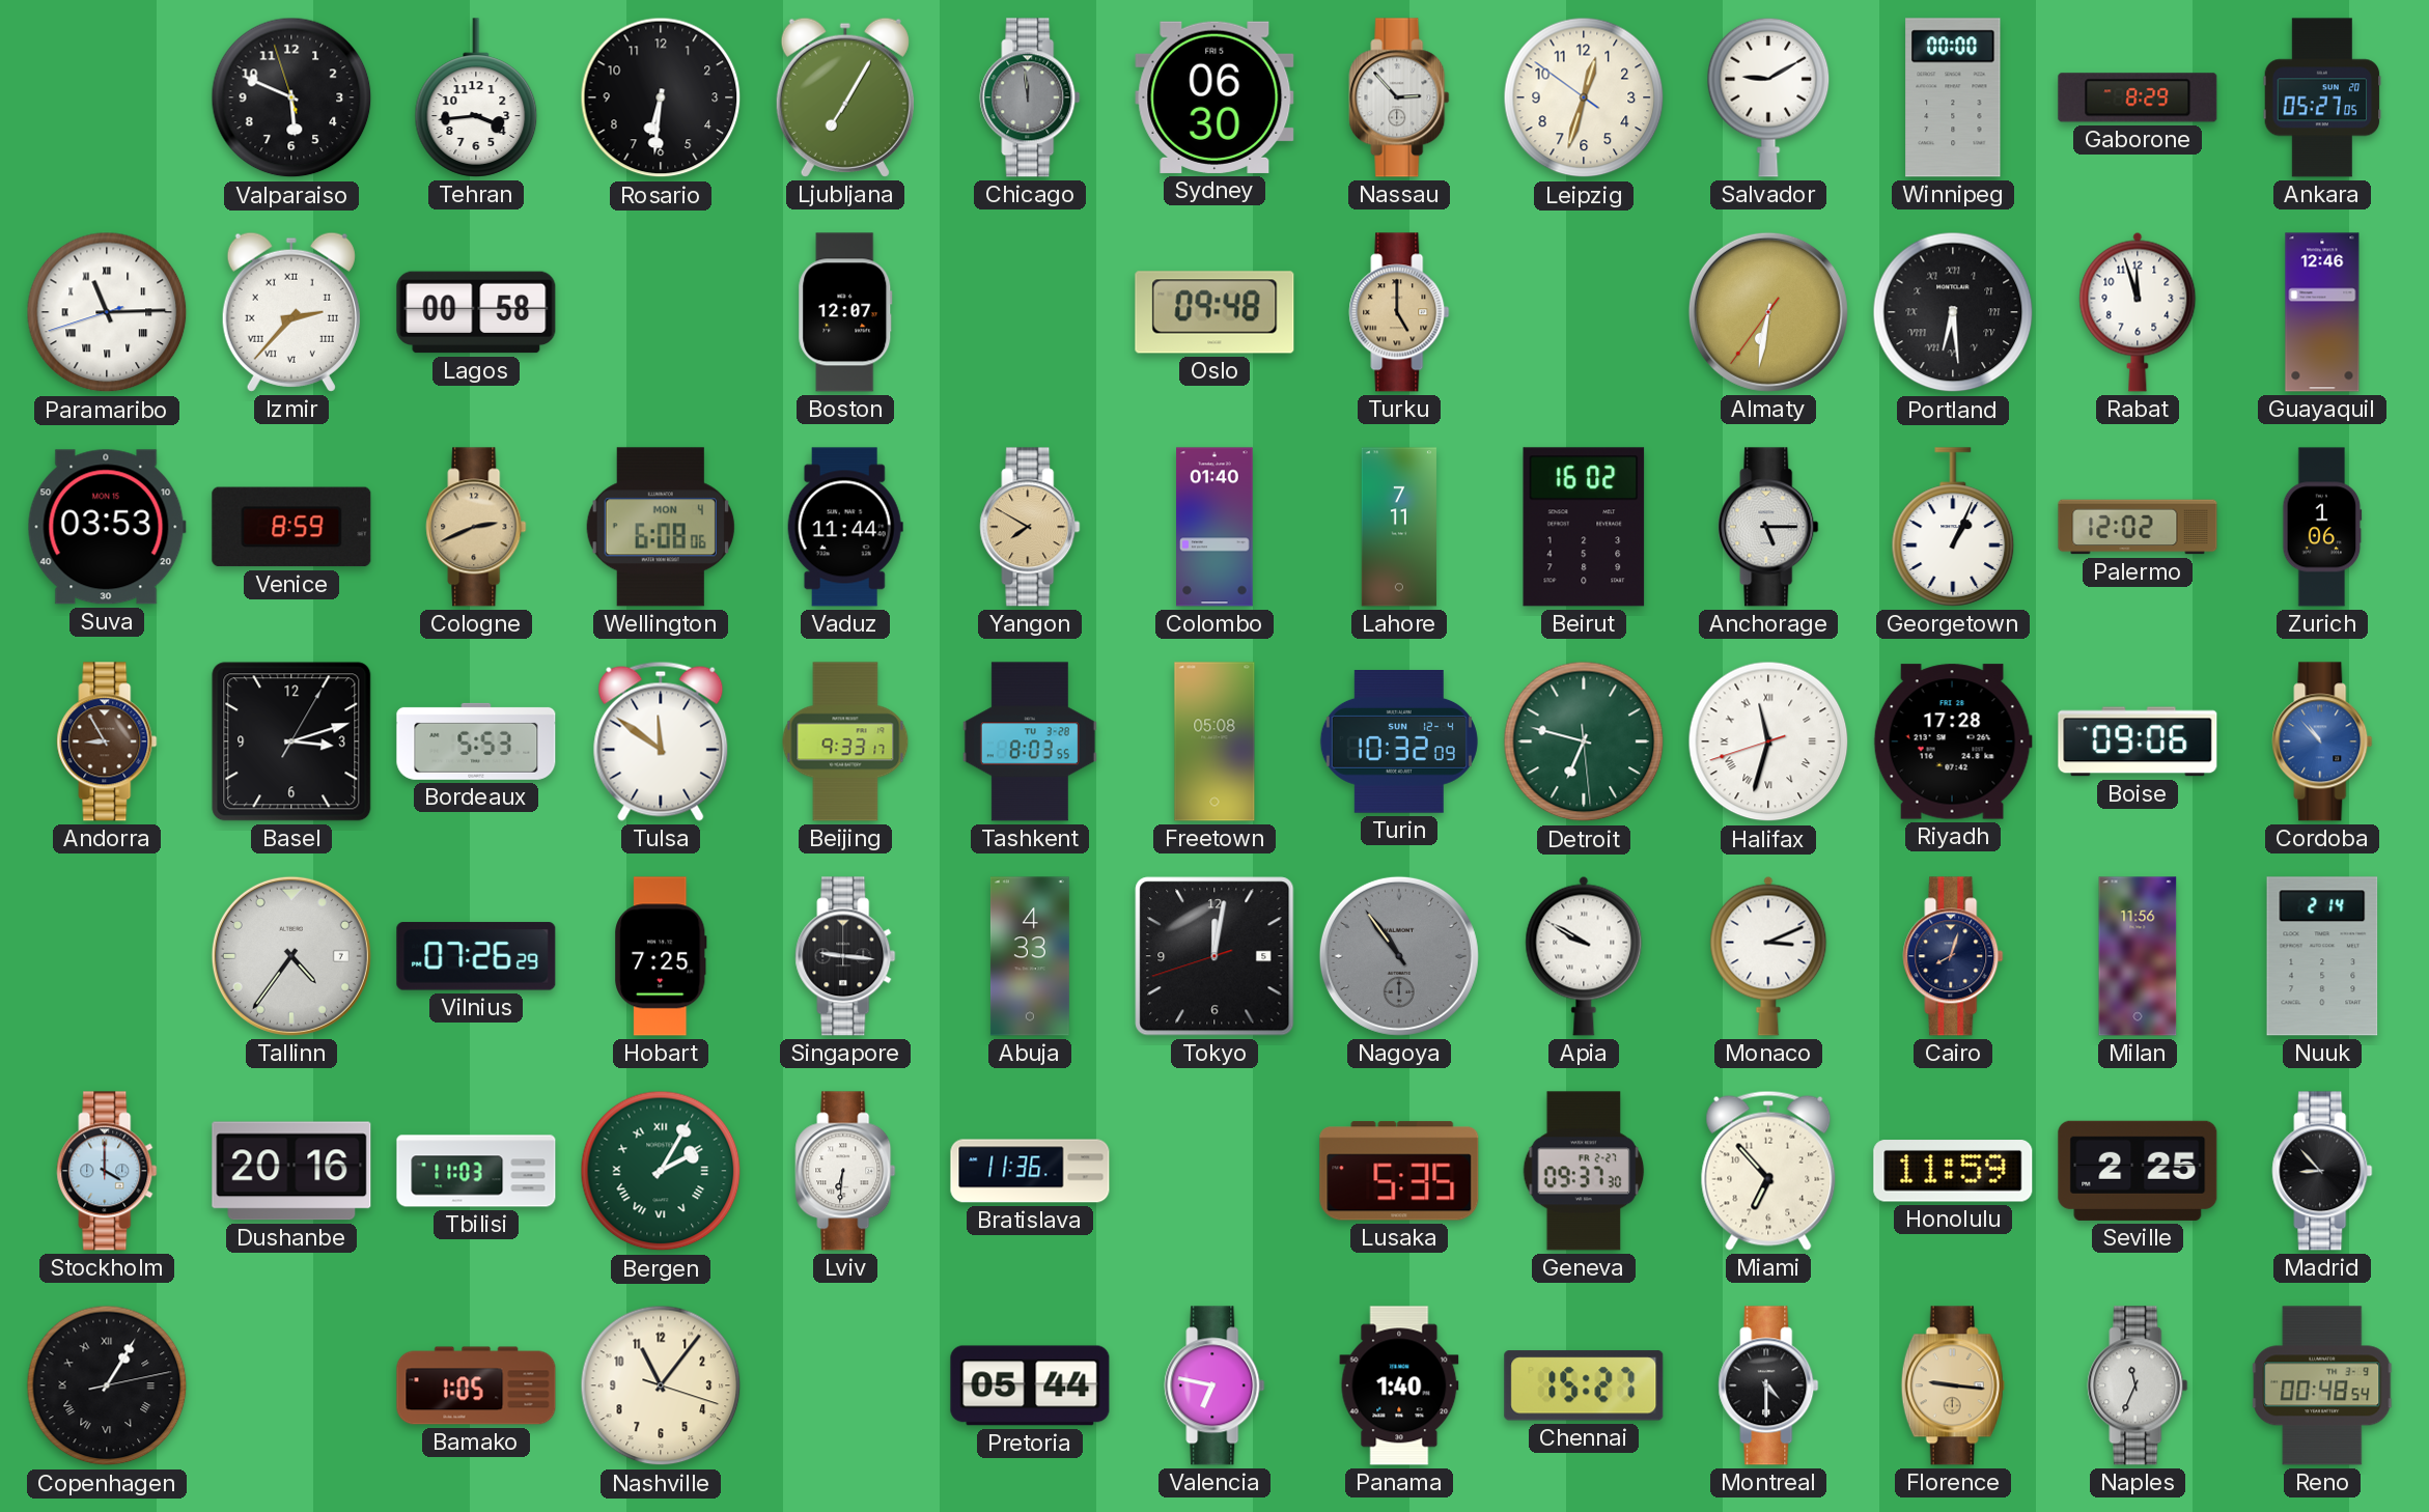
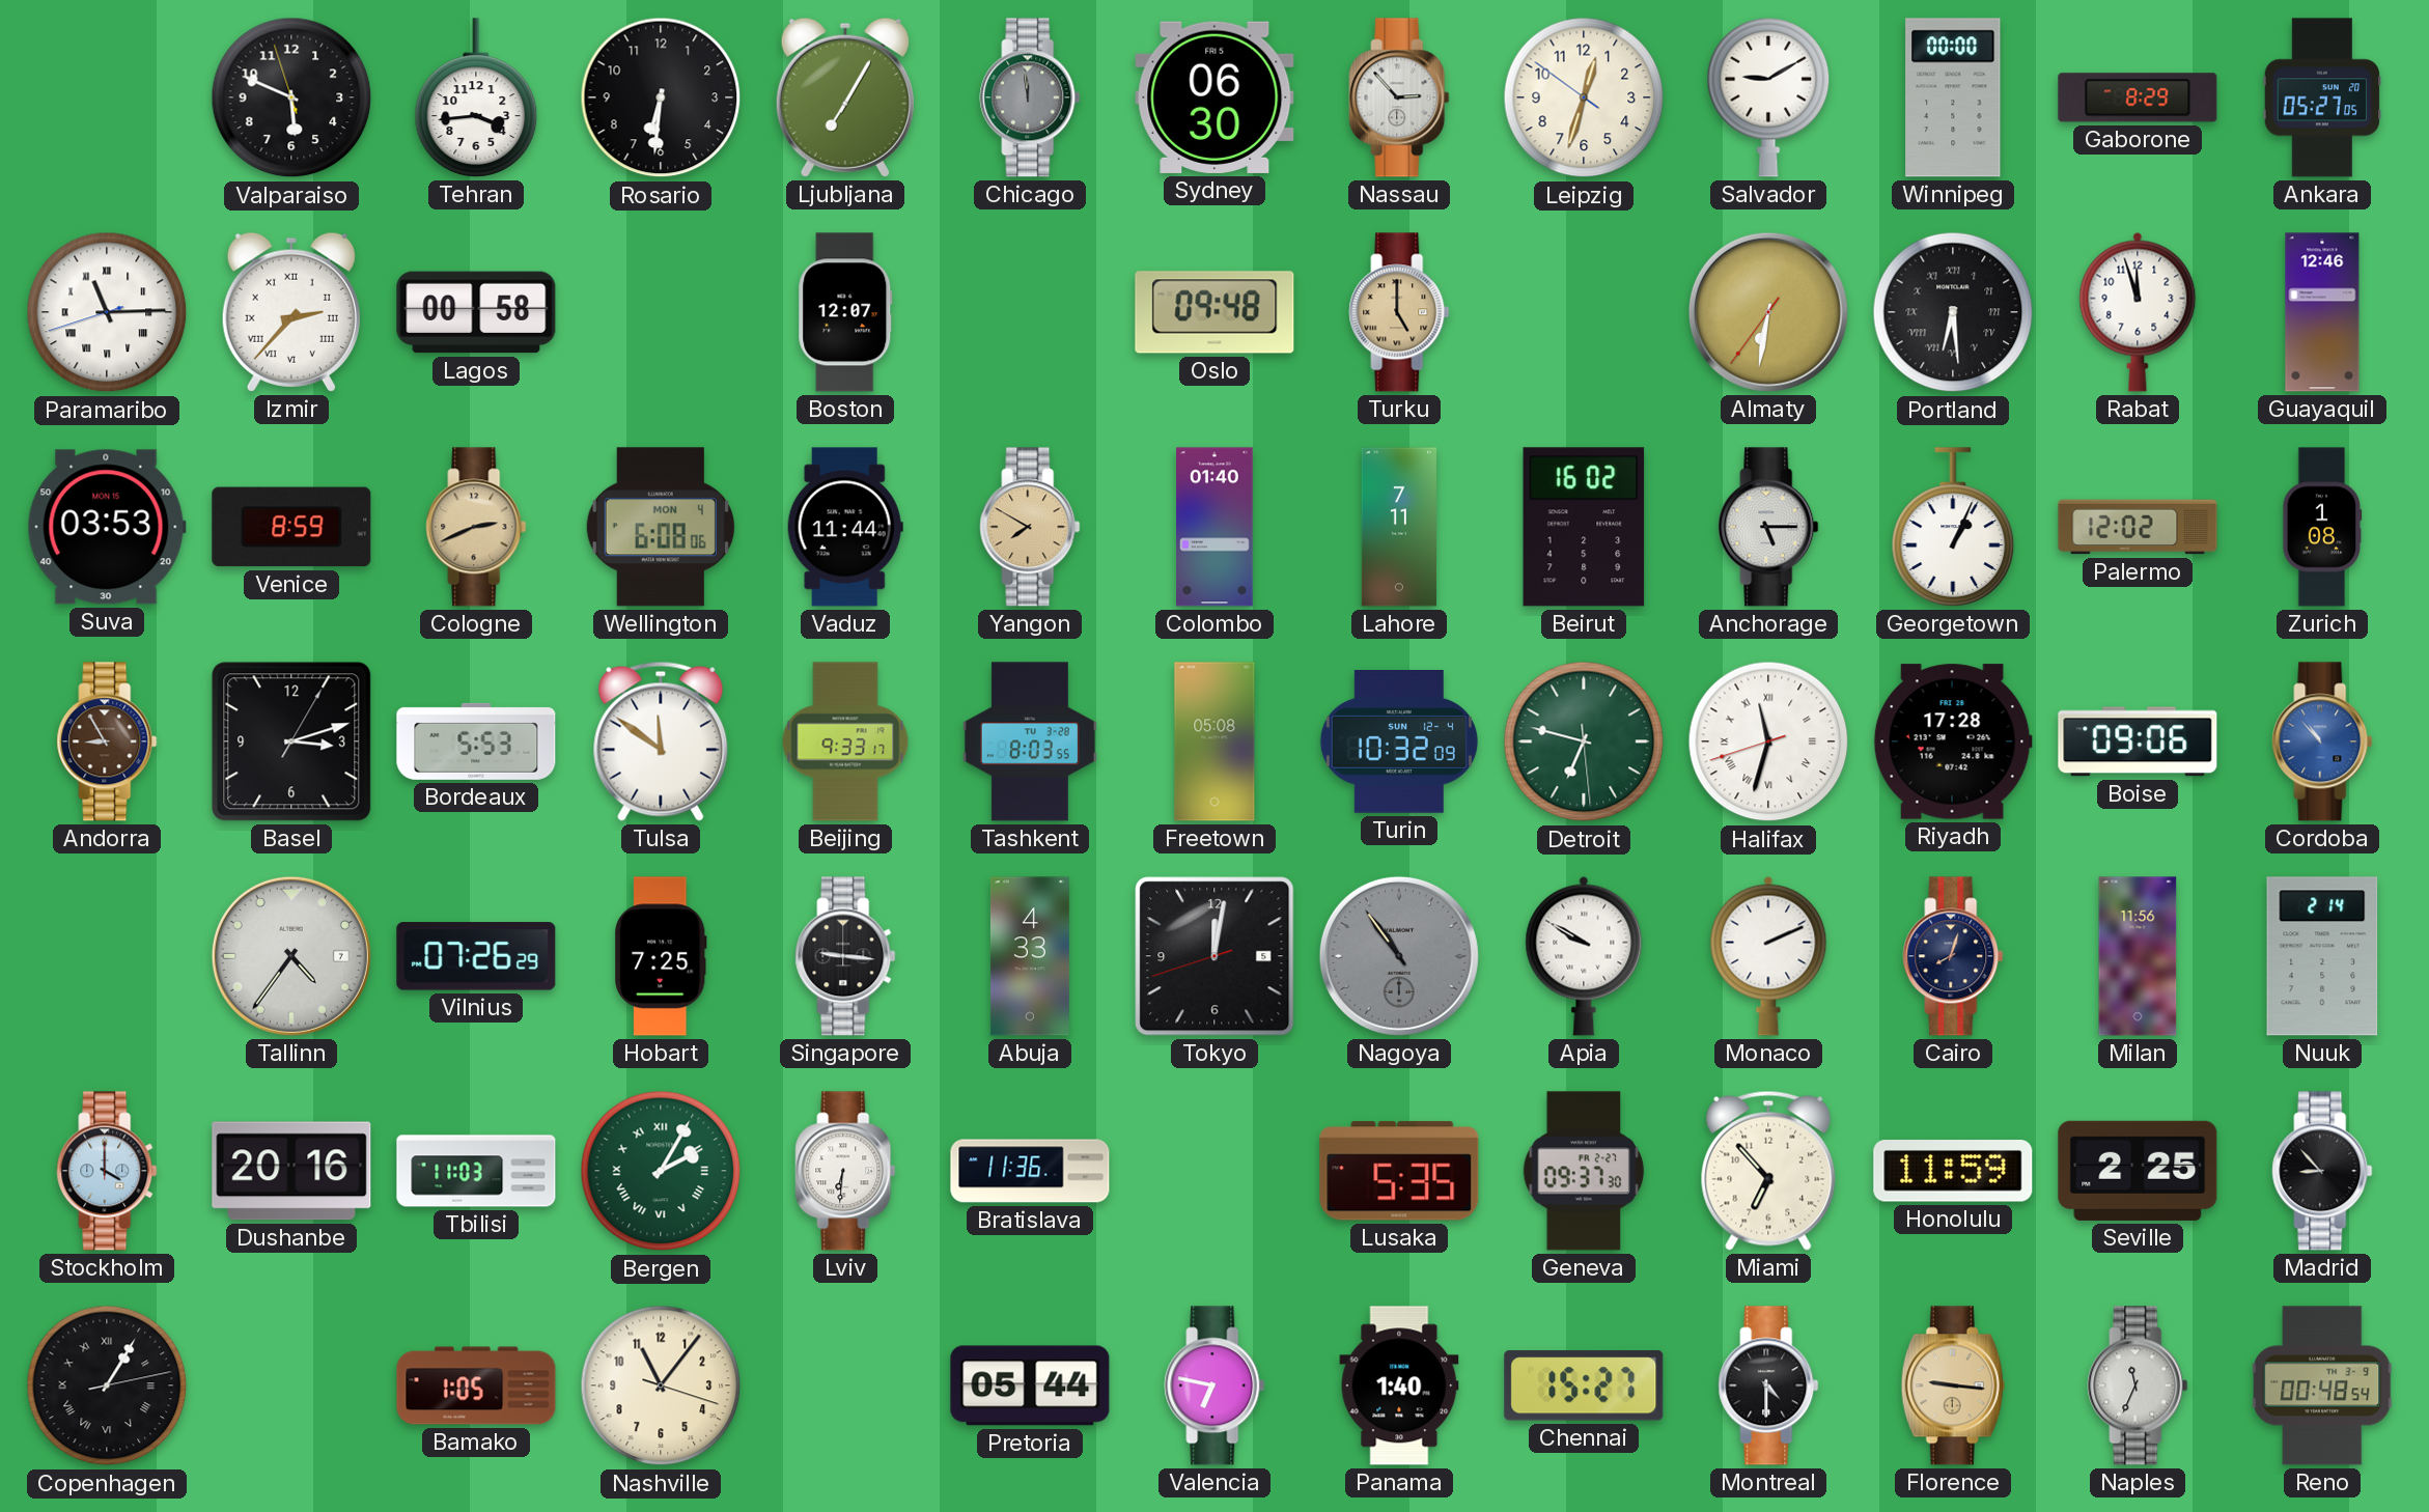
Zurich: 1:06 -> 1:08 (2322, 527)
Monaco: 3:11 -> 2:11 (1768, 956)
